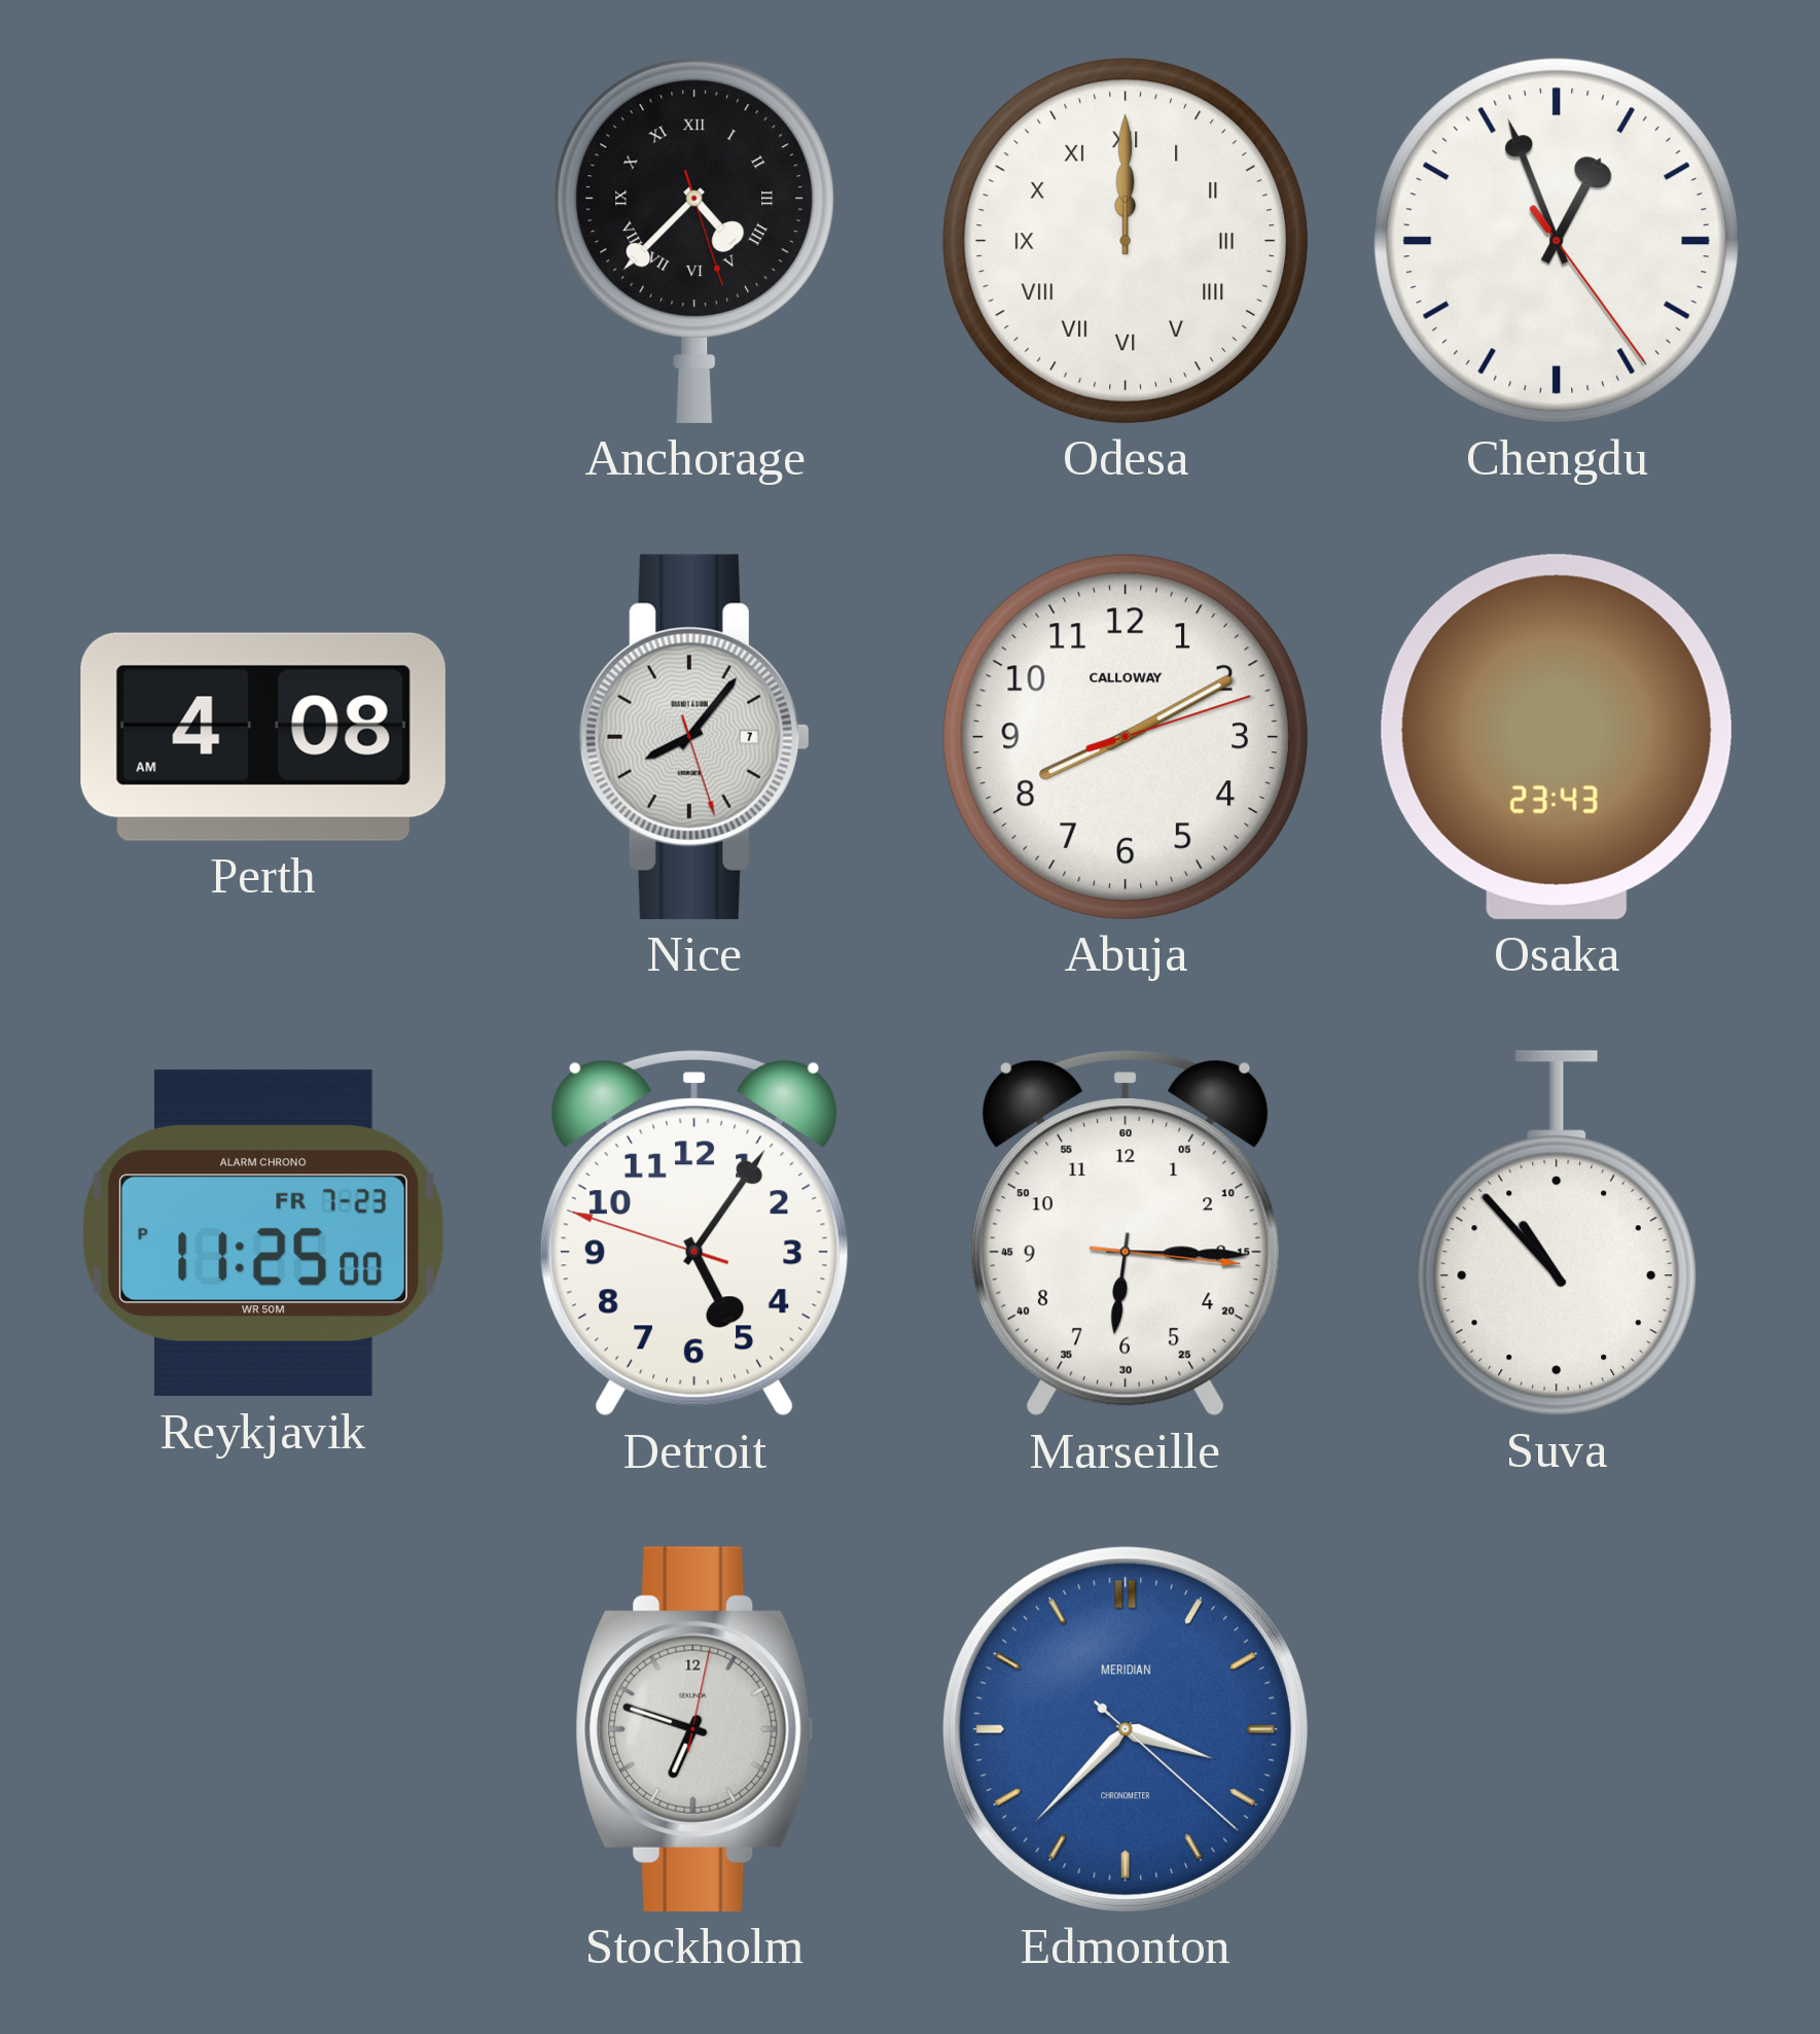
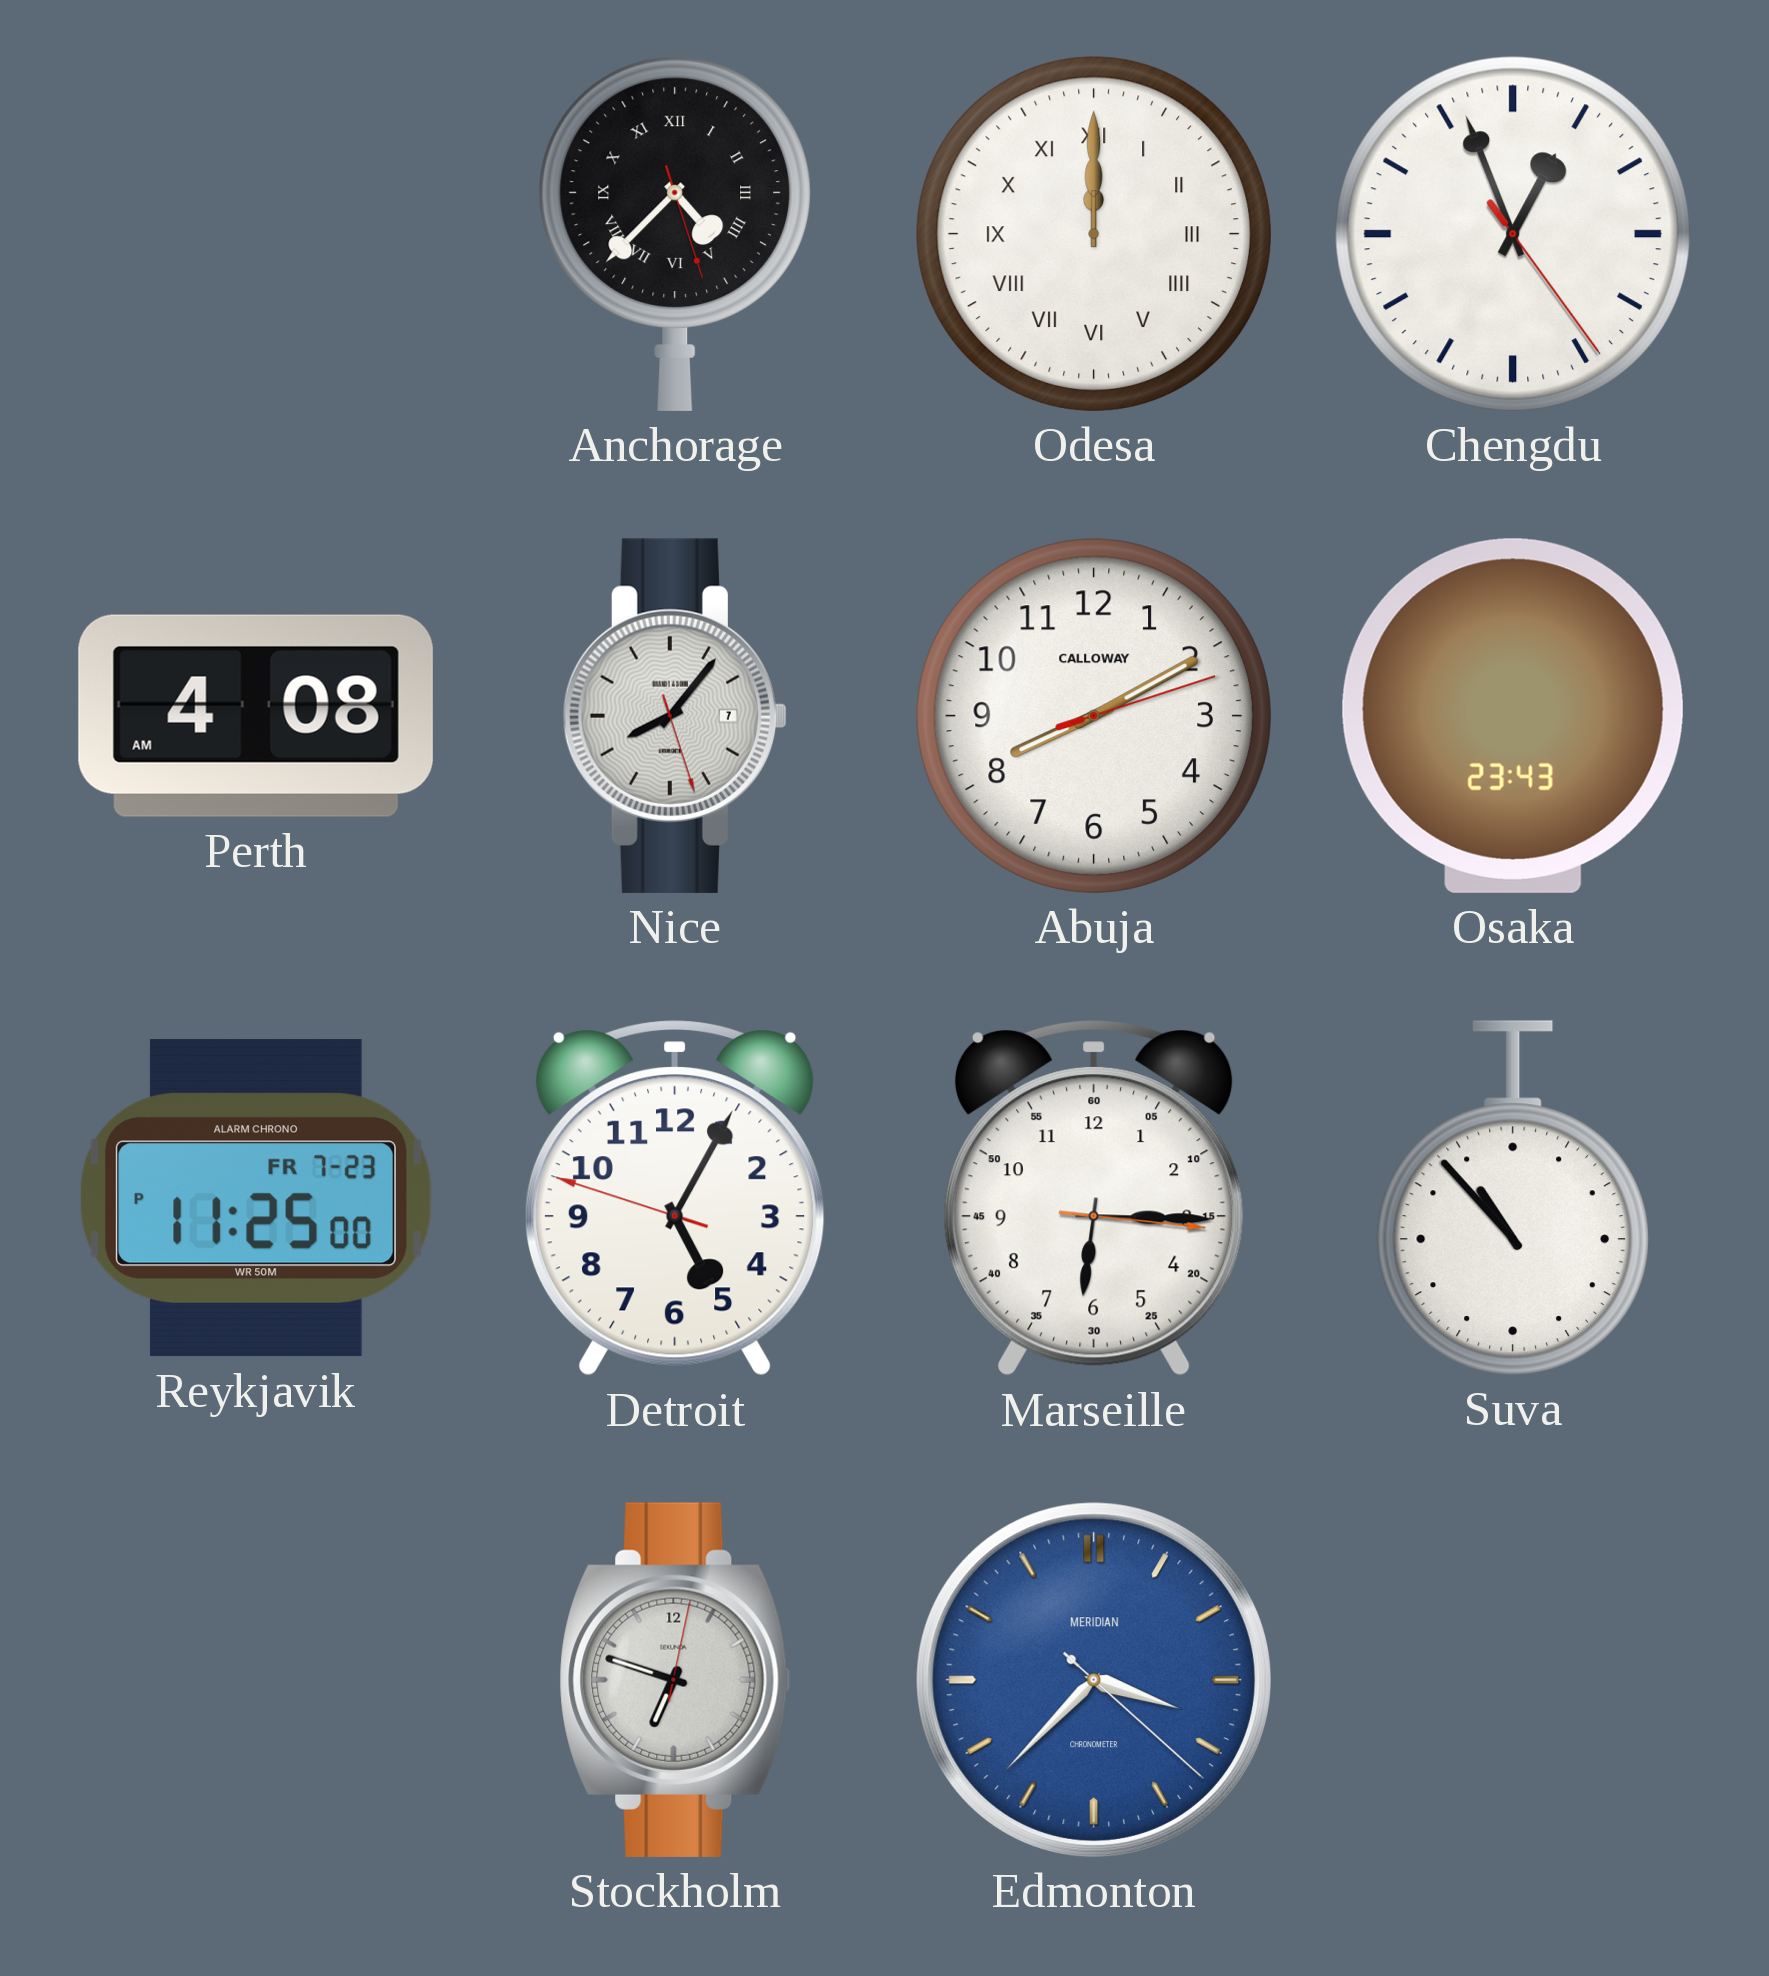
Detroit: 5:05 -> 5:04 (675, 1198)
